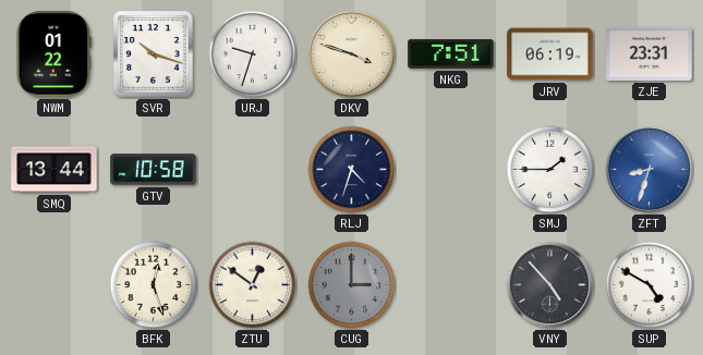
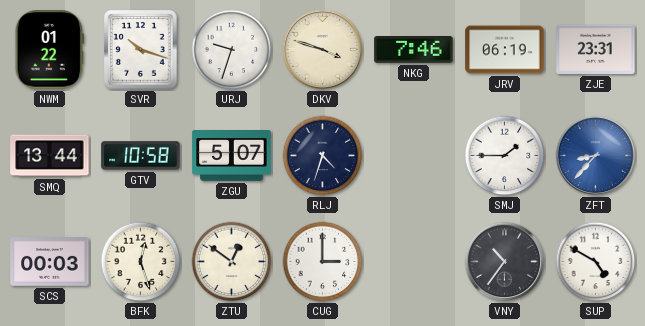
NKG: 7:51 -> 7:46 (414, 50)
ZGU: none -> 5:07 (232, 156)
ZFT: 8:33 -> 8:37 (596, 156)
SCS: none -> 00:03 (50, 262)
CUG dial: grey -> white (323, 262)
VNY: 4:53 -> 10:36 (505, 262)
